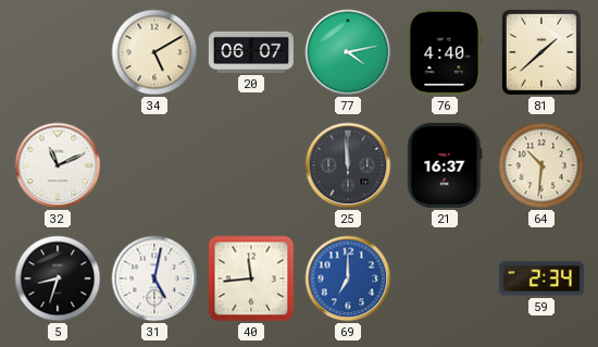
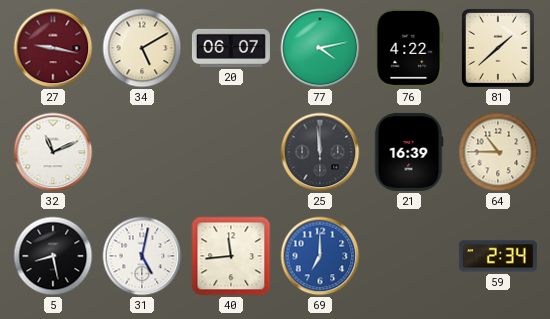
27: none -> 9:17 (53, 48)
76: 4:40 -> 4:22 (409, 48)
21: 16:37 -> 16:39 (409, 152)
64: 10:31 -> 10:45 (498, 152)
5: 8:33 -> 8:28 (53, 256)
